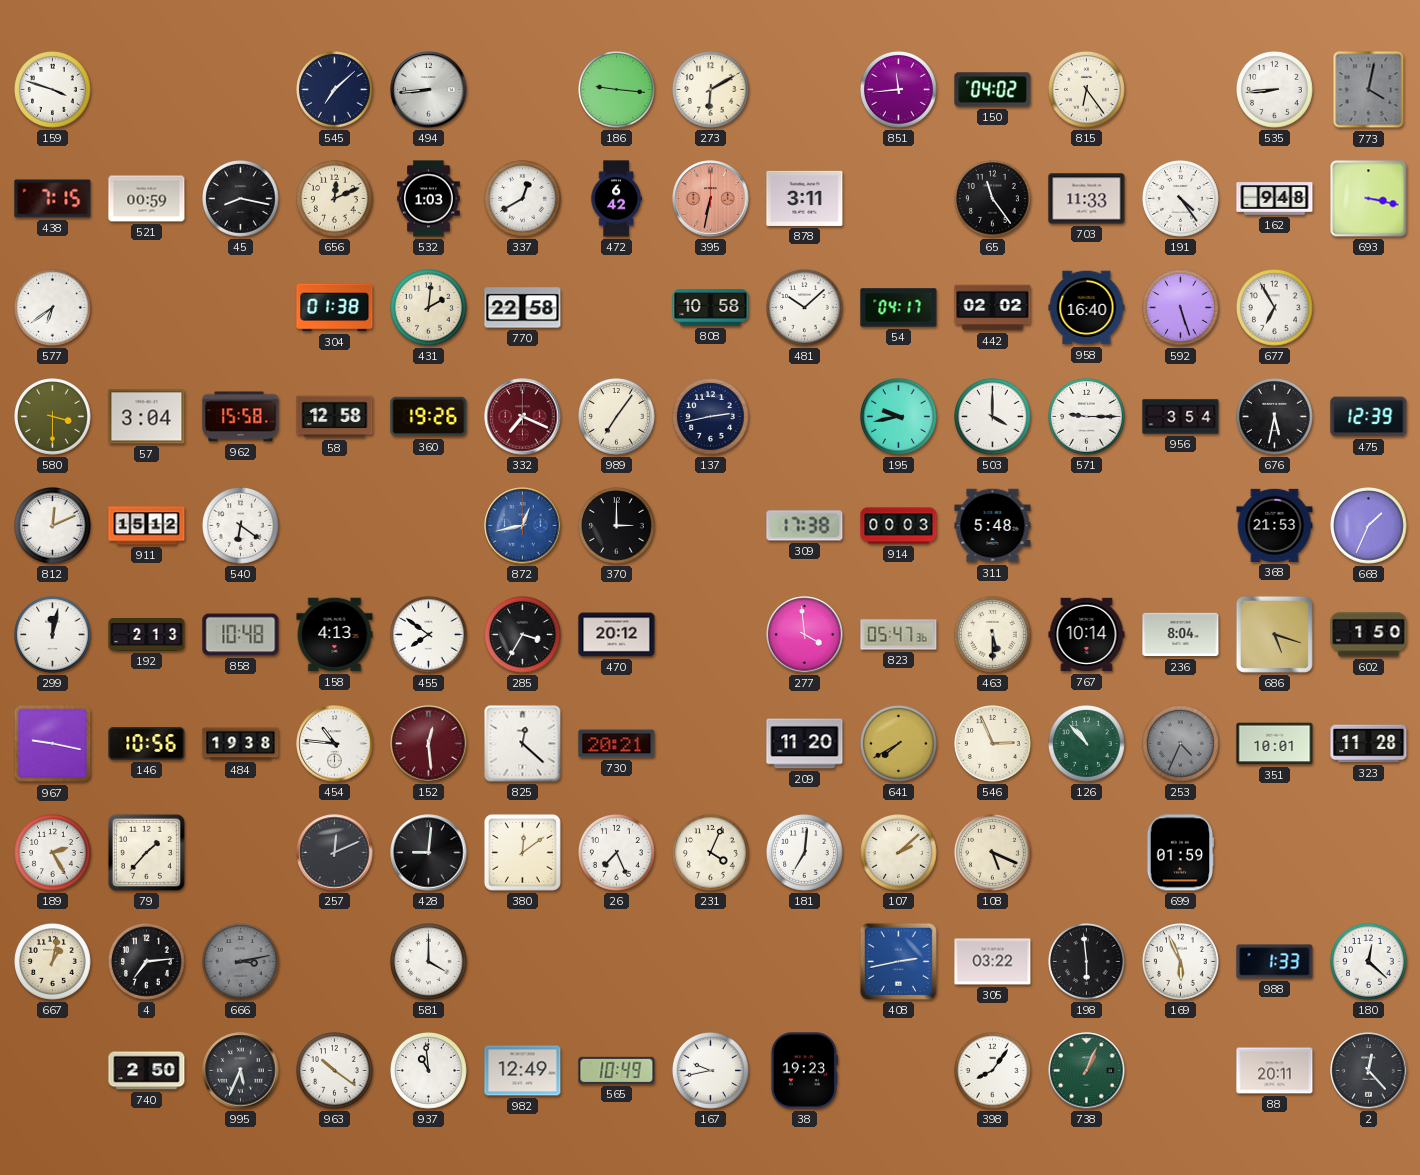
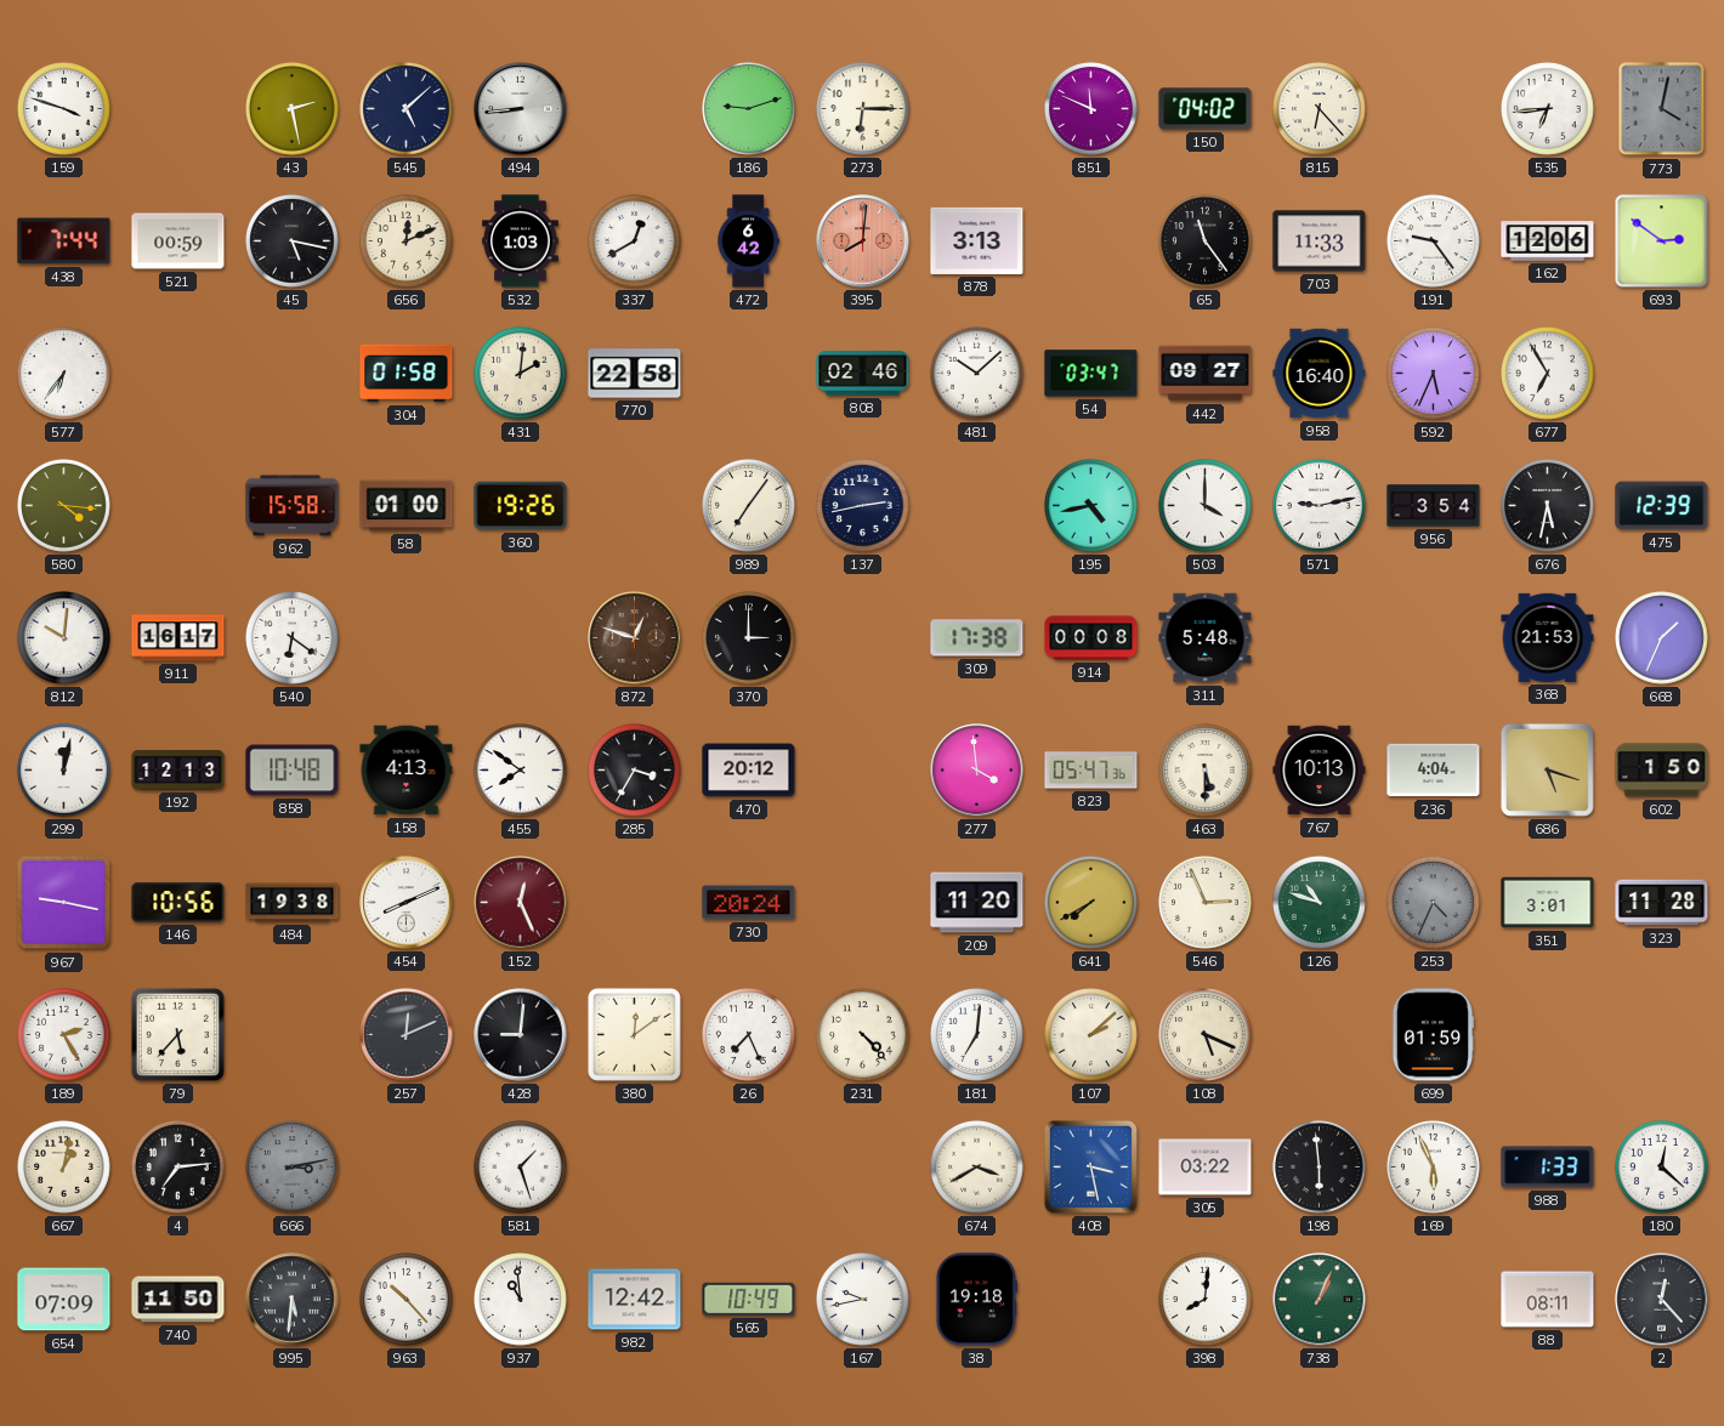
43: none -> 2:28 (293, 109)
545: 7:08 -> 5:08 (407, 109)
186: 9:16 -> 9:12 (749, 109)
273: 6:10 -> 6:15 (863, 109)
851: 11:44 -> 11:49 (1091, 109)
815: 6:24 -> 6:23 (1320, 109)
535: 8:44 -> 6:44 (1548, 109)
438: 7:15 -> 7:44 (64, 242)
45: 8:17 -> 5:17 (293, 242)
395: 6:32 -> 8:01 (863, 242)
878: 3:11 -> 3:13 (977, 240)
191: 4:24 -> 9:24 (1434, 242)
162: 9:48 -> 12:06 (1548, 242)
693: 3:17 -> 2:51 (1662, 242)
577: 6:39 -> 6:36 (64, 374)
304: 01:38 -> 01:58 (407, 374)
808: 10:58 -> 02:46 (863, 374)
54: 04:17 -> 03:47 (1091, 374)
442: 02:02 -> 09:27 (1206, 374)
592: 5:27 -> 5:34 (1434, 374)
580: 3:30 -> 4:16 (64, 506)
57: 3:04 -> none (147, 417)
58: 12:58 -> 01:00 (407, 506)
332: 7:19 -> none (523, 417)
195: 9:43 -> 4:43 (1091, 506)
571: 9:15 -> 9:13 (1320, 506)
812: 12:11 -> 10:01 (64, 638)
911: 15:12 -> 16:17 (178, 638)
872: 12:43 -> 12:48 (635, 638)
872 dial: blue -> brown (635, 638)
914: 00:03 -> 00:08 (1091, 638)
192: 2:13 -> 12:13 (178, 769)
767: 10:14 -> 10:13 (1320, 771)
236: 8:04 -> 4:04 (1434, 771)
454: 10:46 -> 8:11 (407, 903)
152: 12:29 -> 12:26 (521, 903)
825: 12:22 -> none (523, 744)
730: 20:21 -> 20:24 (749, 903)
126: 10:53 -> 10:48 (1320, 903)
351: 10:01 -> 3:01 (1548, 903)
79: 1:37 -> 5:37 (177, 1034)
231: 4:04 -> 4:23 (863, 1035)
581: 4:00 -> 1:27 (521, 1167)
674: none -> 3:40 (977, 1167)
408: 2:43 -> 3:28 (1090, 1166)
654: none -> 07:09 (64, 1300)
740: 2:50 -> 11:50 (178, 1300)
995: 5:34 -> 5:31 (293, 1300)
963: 10:21 -> 10:23 (407, 1300)
982: 12:49 -> 12:42 (635, 1300)
38: 19:23 -> 19:18 (976, 1300)
398: 8:06 -> 8:01 (1206, 1300)
88: 20:11 -> 08:11 (1548, 1300)
